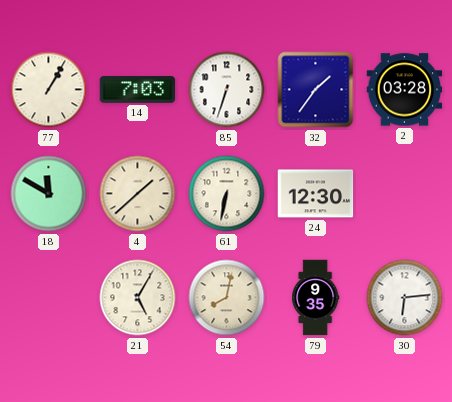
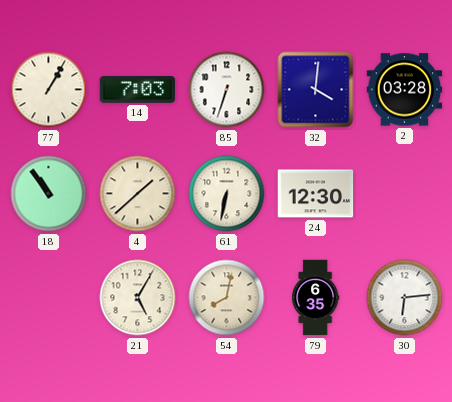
32: 1:36 -> 4:01 (316, 90)
18: 11:50 -> 10:54 (49, 194)
79: 9:35 -> 6:35 (316, 298)
